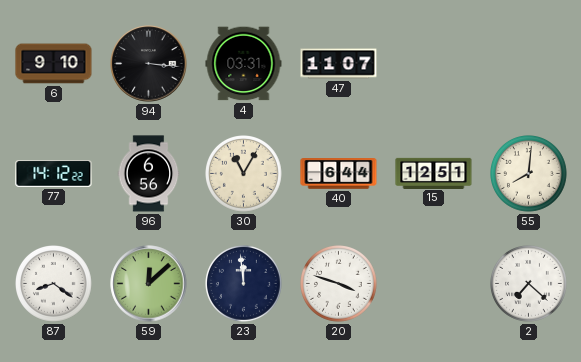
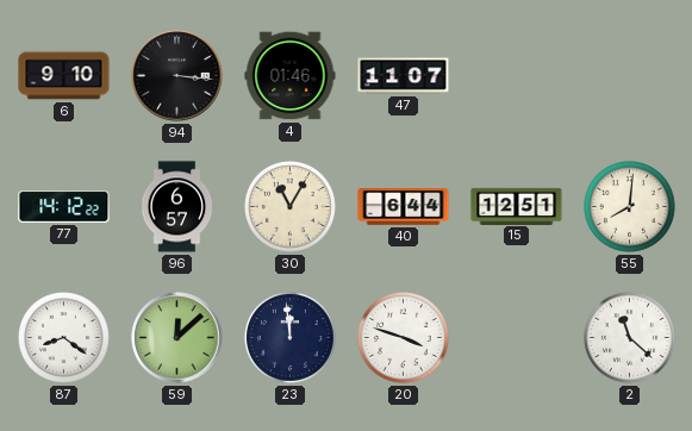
4: 03:31 -> 01:46 (291, 76)
96: 6:56 -> 6:57 (177, 207)
2: 7:22 -> 11:22 (630, 338)
